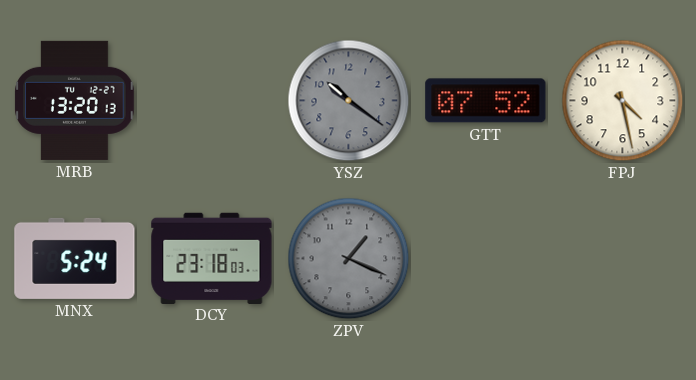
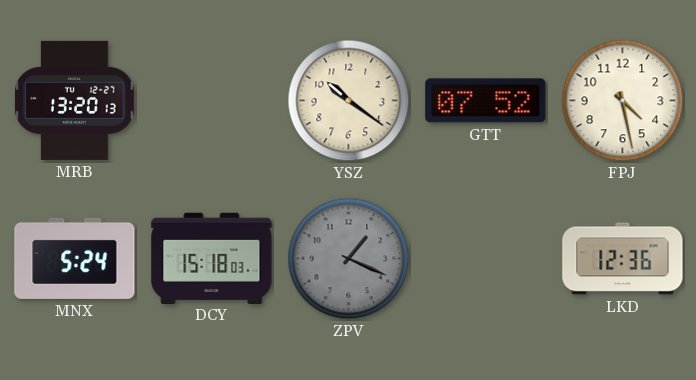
YSZ dial: grey -> cream (349, 101)
DCY: 23:18 -> 15:18 (212, 258)
LKD: none -> 12:36 (623, 259)
